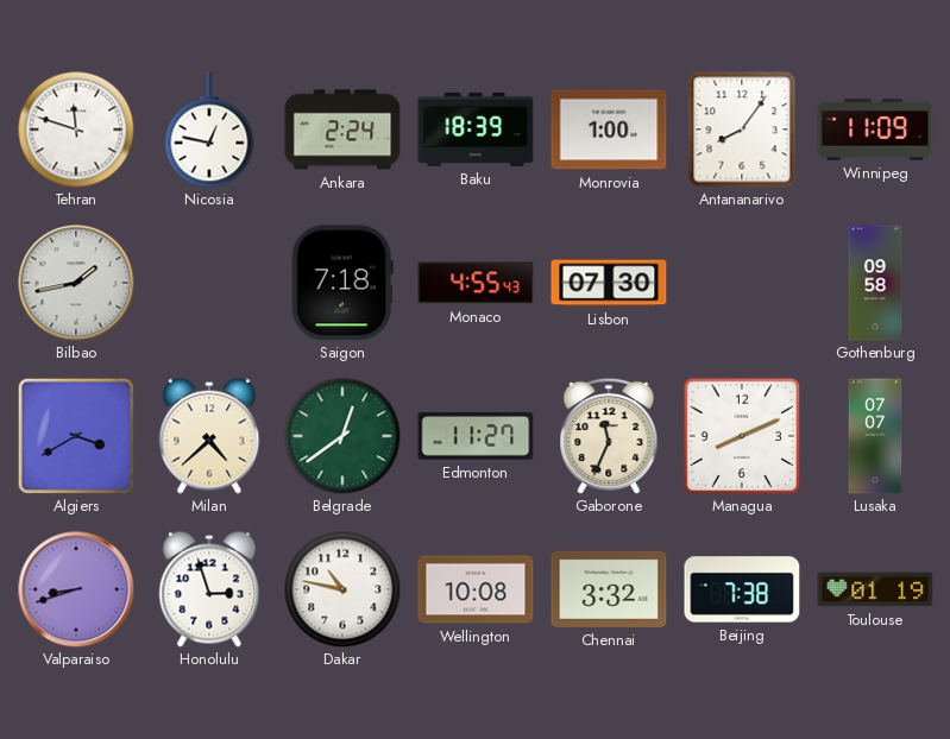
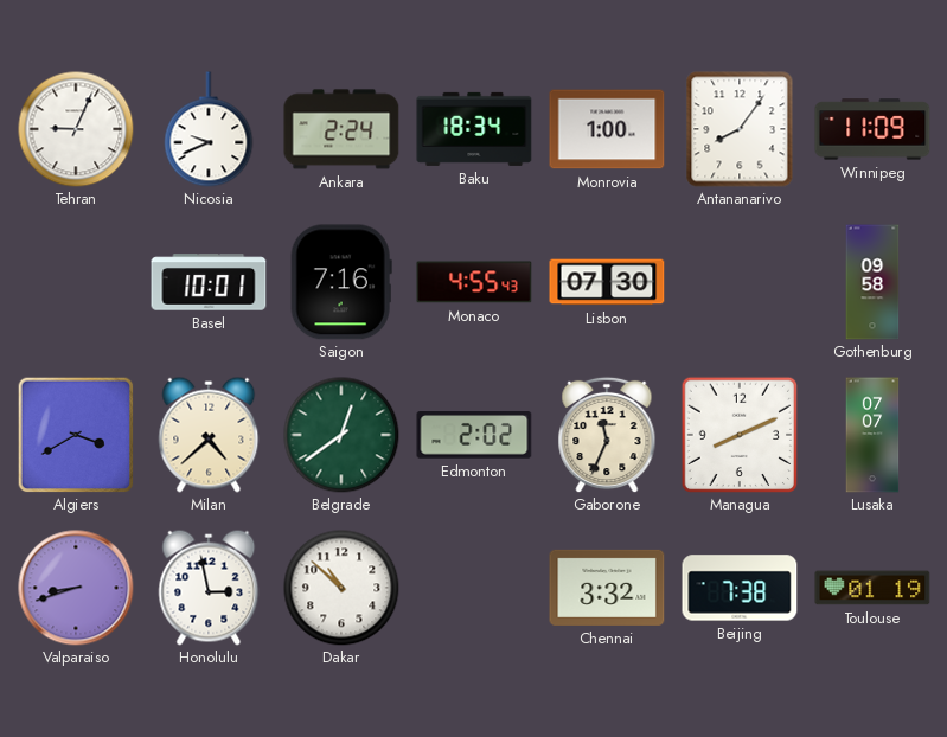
Tehran: 11:48 -> 9:04 (76, 129)
Nicosia: 12:47 -> 9:41 (209, 129)
Baku: 18:39 -> 18:34 (474, 129)
Bilbao: 1:43 -> none (76, 283)
Basel: none -> 10:01 (209, 282)
Saigon: 7:18 -> 7:16 (341, 282)
Edmonton: 11:27 -> 2:02 (474, 436)
Honolulu: 2:57 -> 2:58 (209, 588)
Dakar: 10:47 -> 10:52 (341, 588)
Wellington: 10:08 -> none (476, 589)
